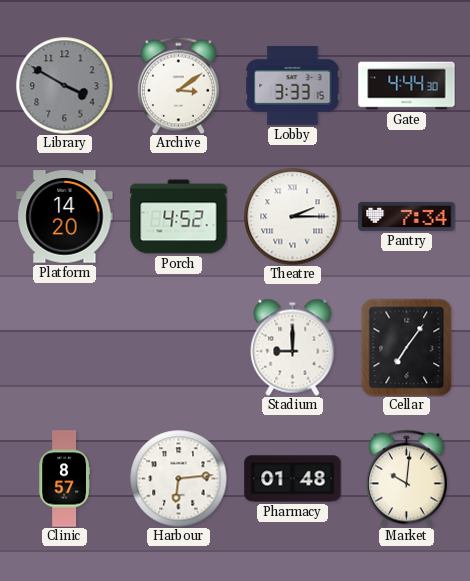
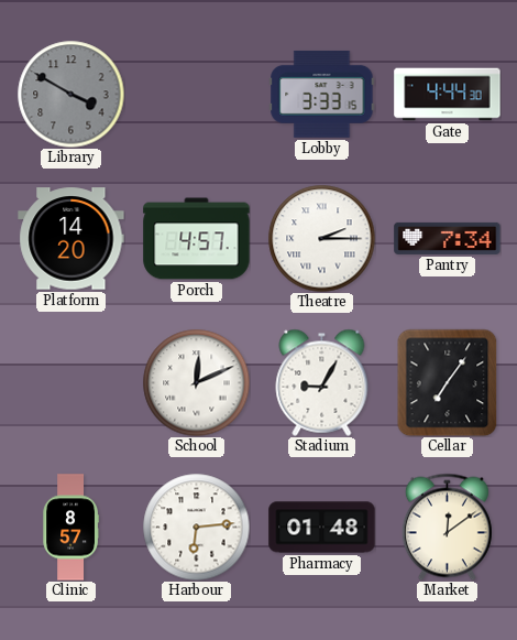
Archive: 3:09 -> none (178, 85)
Porch: 4:52 -> 4:57 (197, 239)
School: none -> 12:11 (196, 382)
Stadium: 9:00 -> 9:05 (322, 382)
Market: 10:01 -> 12:09 (447, 527)
